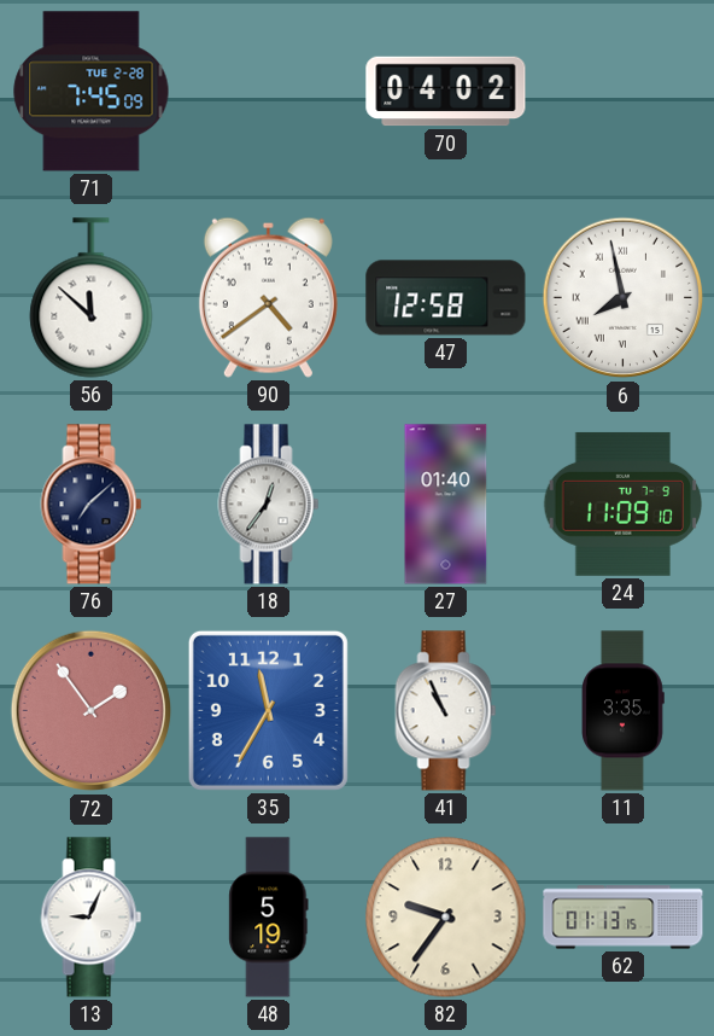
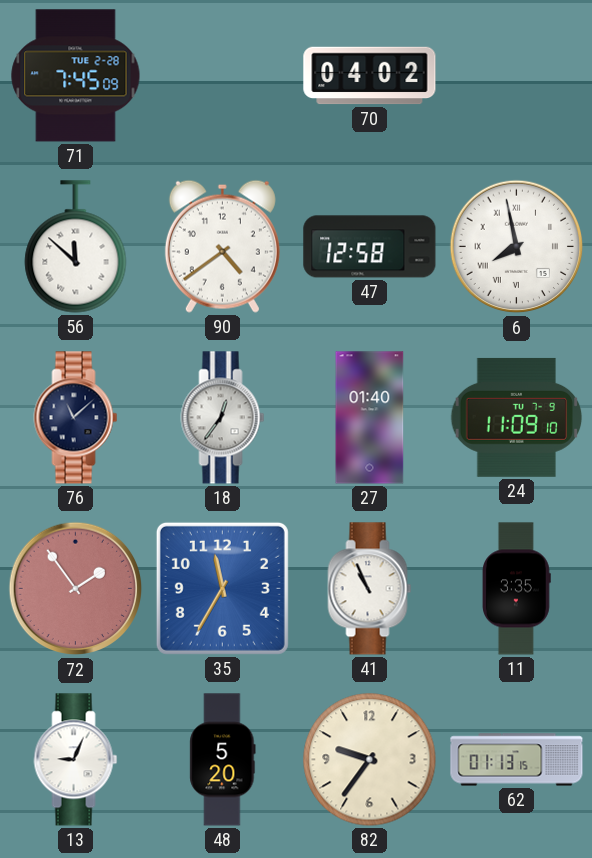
76: 7:08 -> 11:08 (76, 418)
48: 5:19 -> 5:20 (223, 760)
